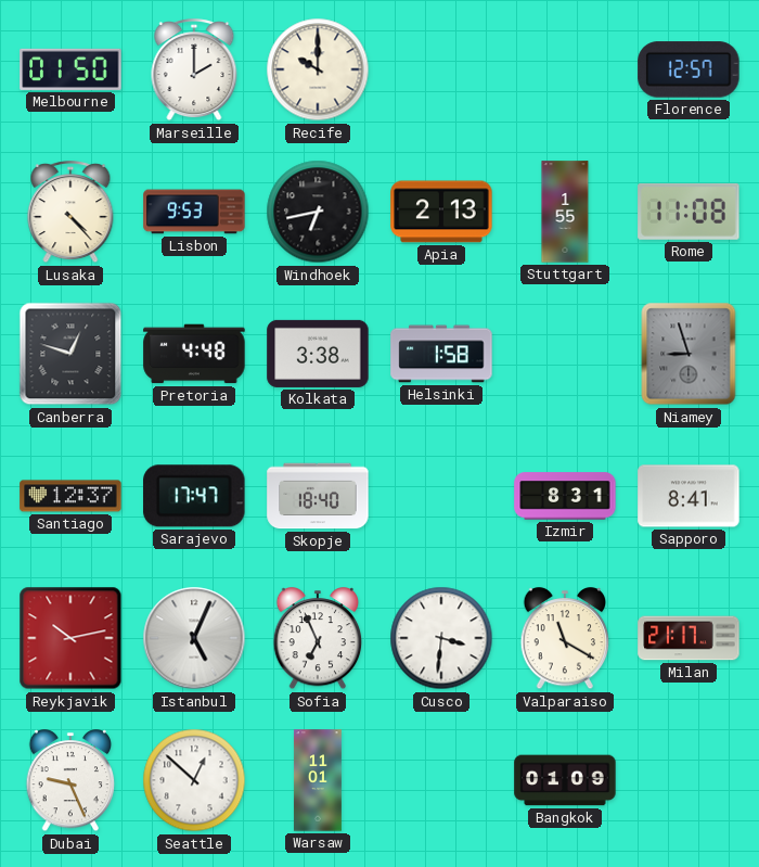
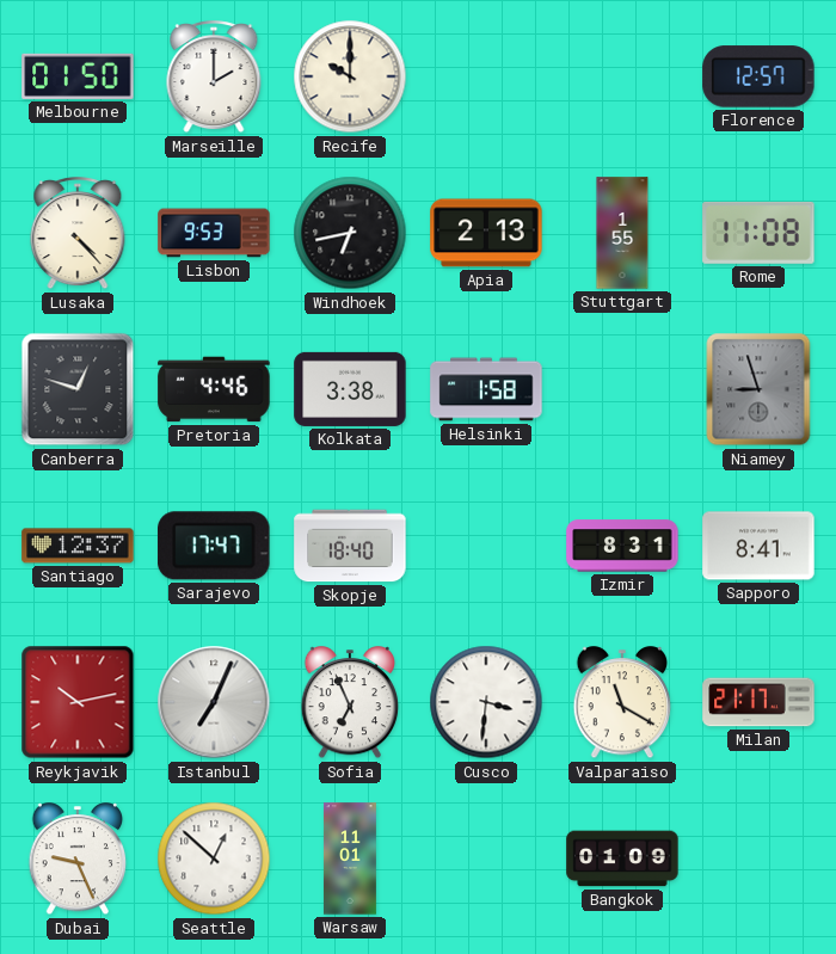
Pretoria: 4:48 -> 4:46 (214, 389)
Istanbul: 5:04 -> 7:04 (214, 702)
